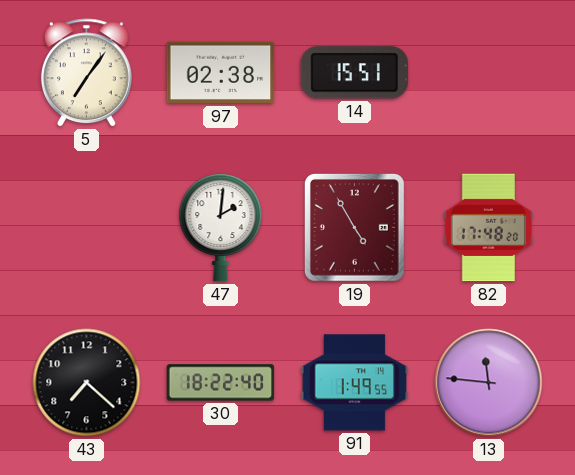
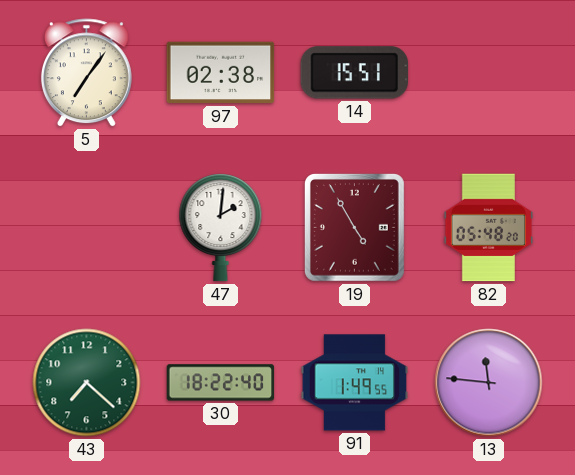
82: 17:48 -> 05:48 (488, 228)
43 dial: black -> green (87, 383)
